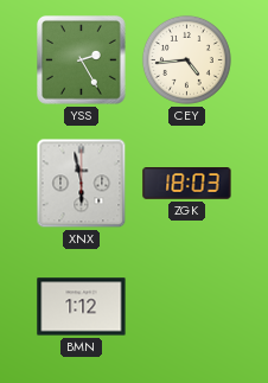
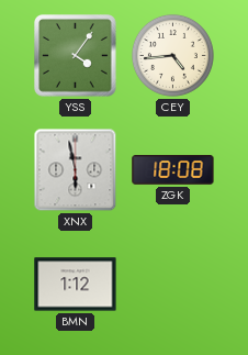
YSS: 2:25 -> 4:06 (76, 56)
ZGK: 18:03 -> 18:08 (173, 170)
